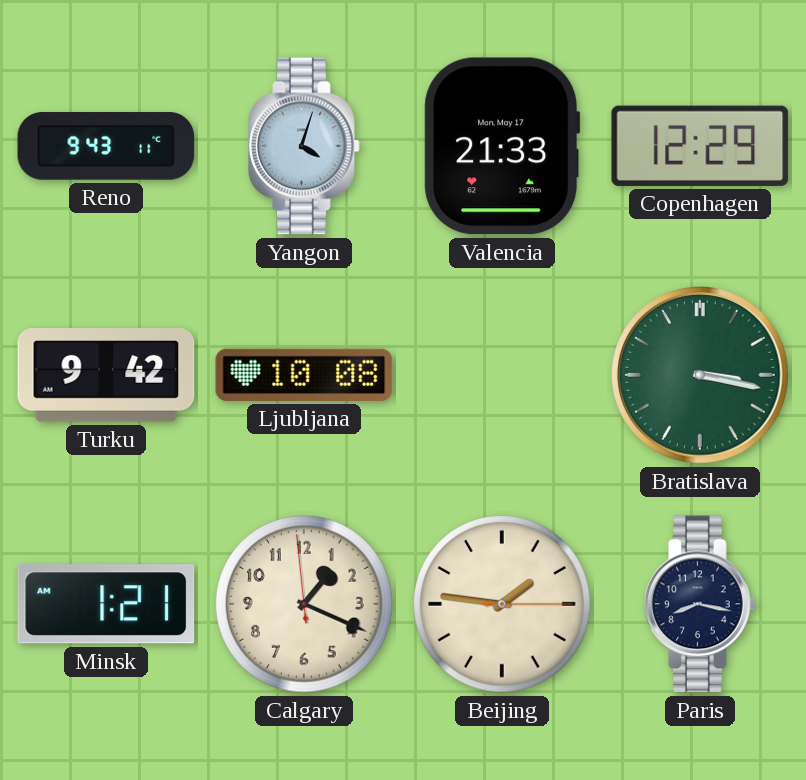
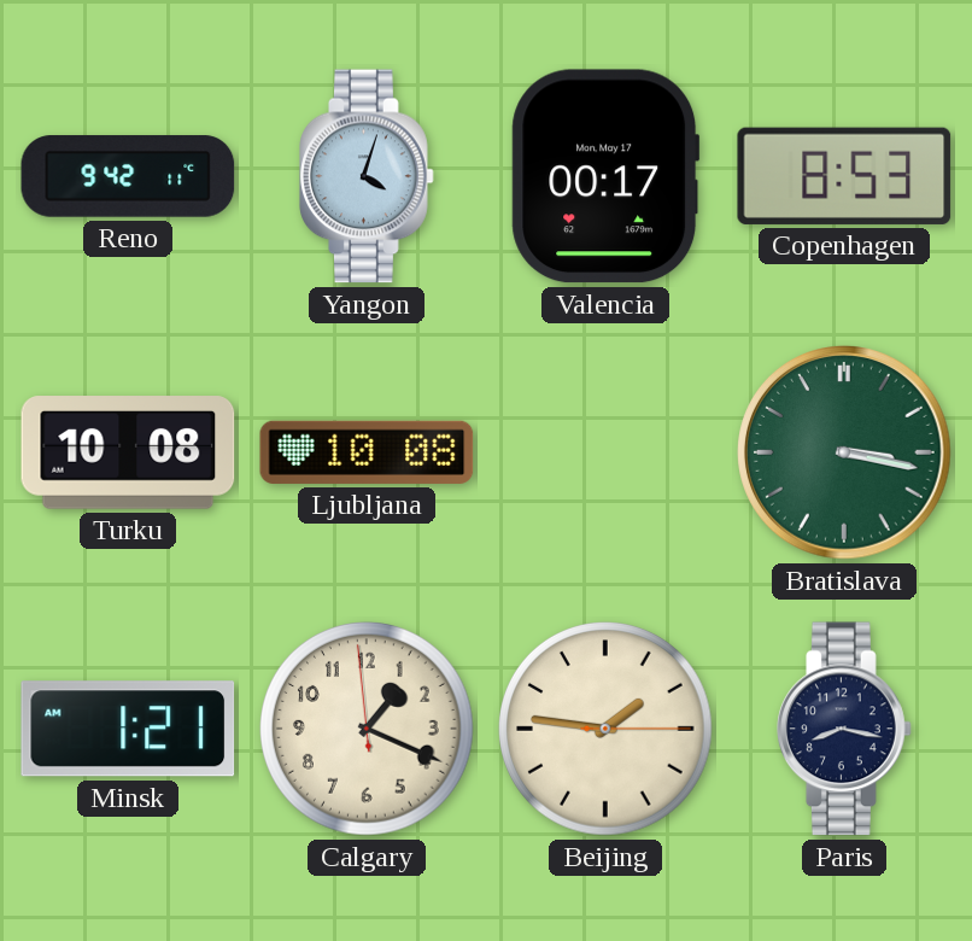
Reno: 9:43 -> 9:42 (128, 176)
Valencia: 21:33 -> 00:17 (605, 176)
Copenhagen: 12:29 -> 8:53 (844, 176)
Turku: 9:42 -> 10:08 (128, 452)
